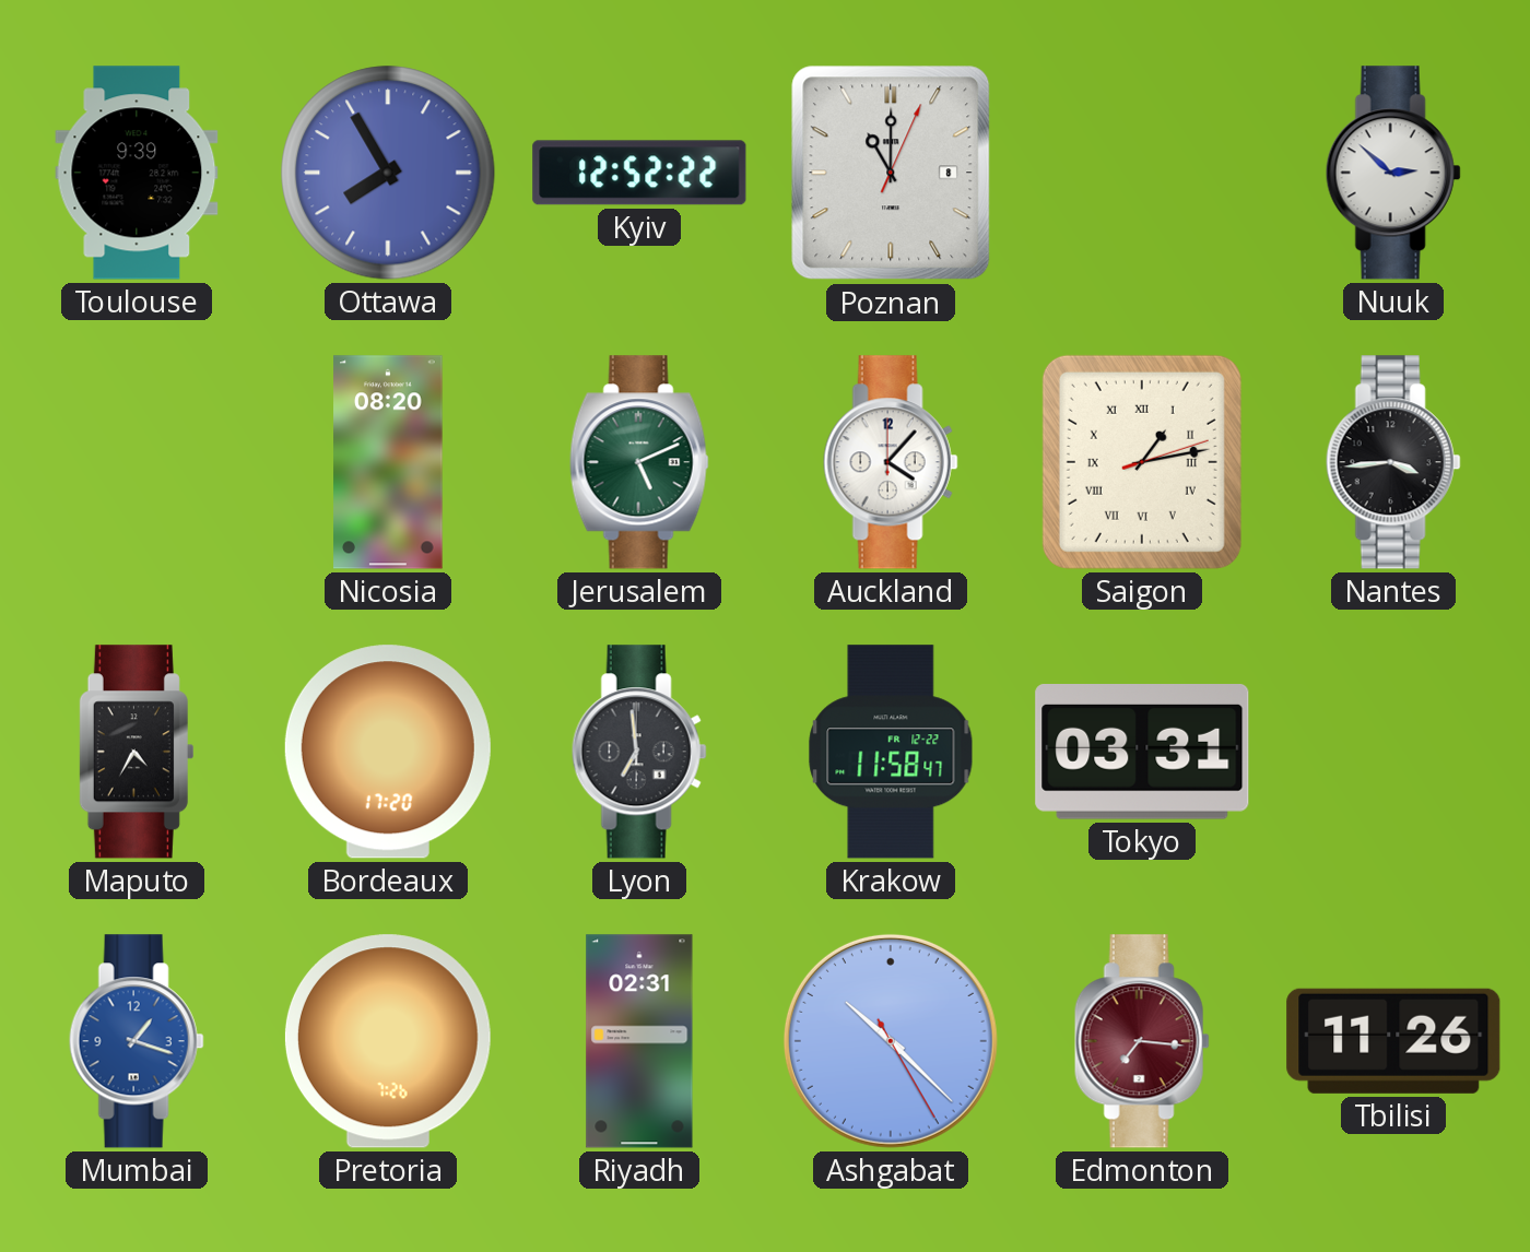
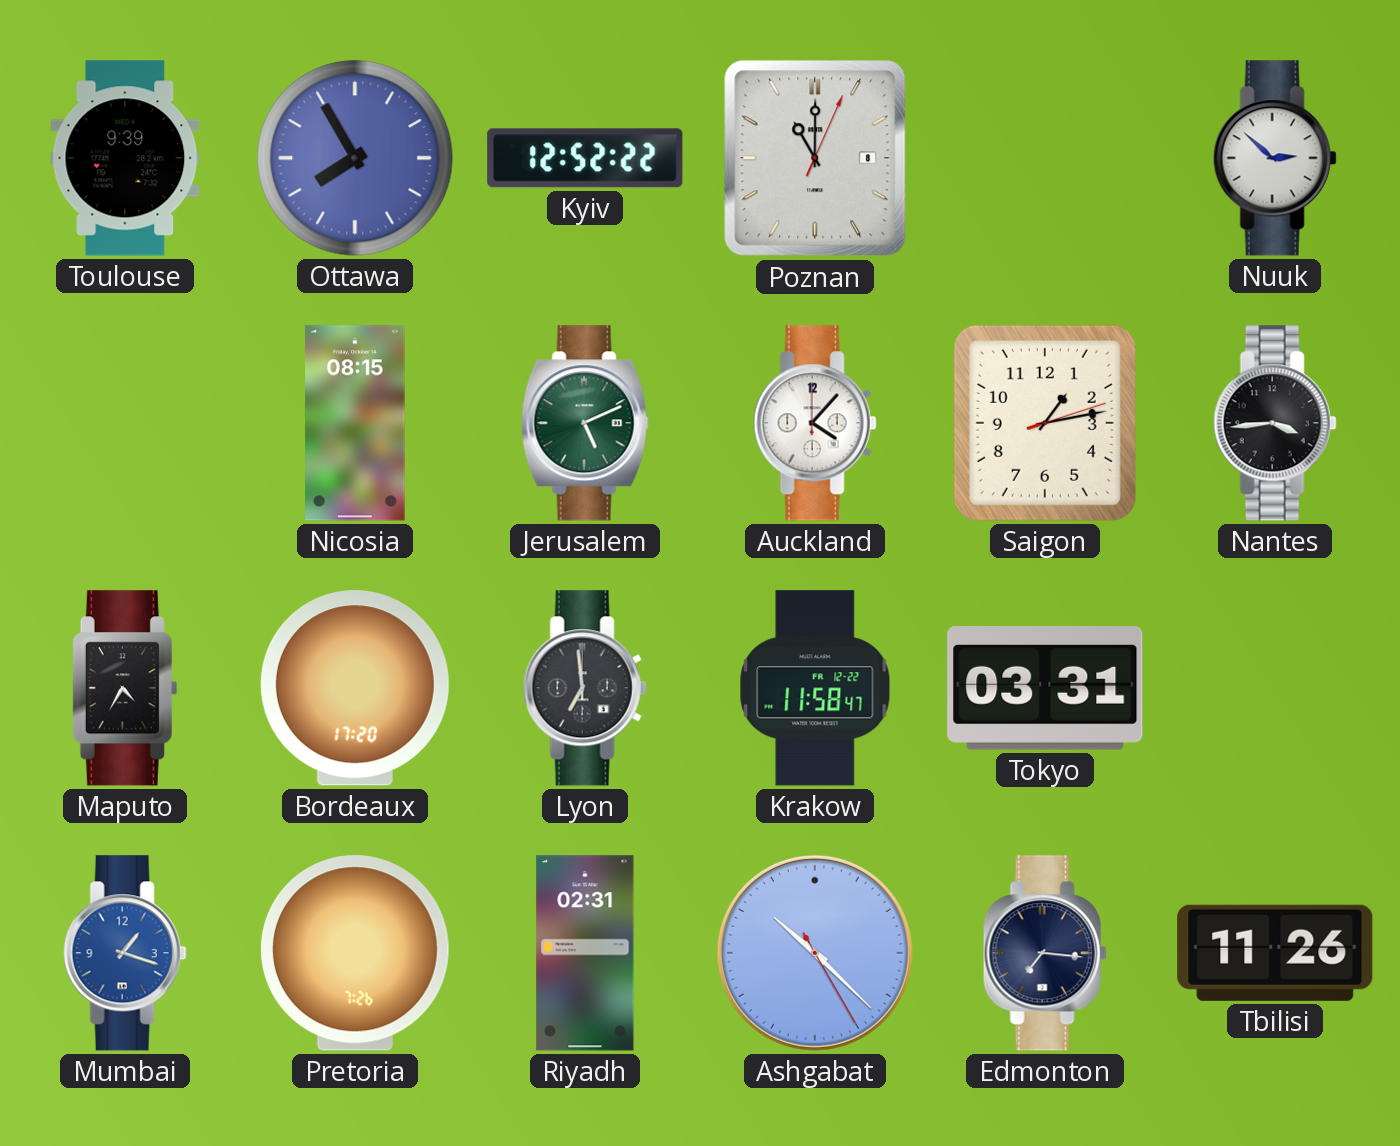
Nicosia: 08:20 -> 08:15 (355, 423)
Saigon numerals: Roman -> Arabic (1045, 423)
Edmonton dial: burgundy -> navy (1045, 953)
